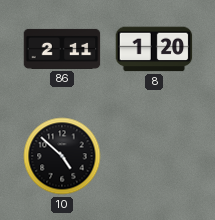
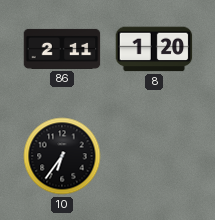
10: 4:52 -> 6:36 (62, 156)
